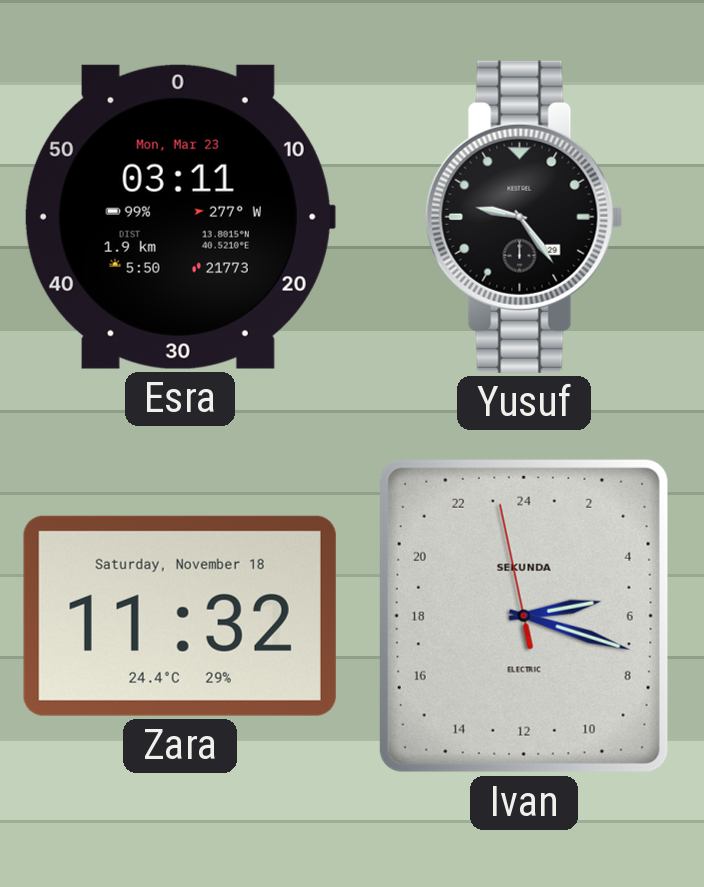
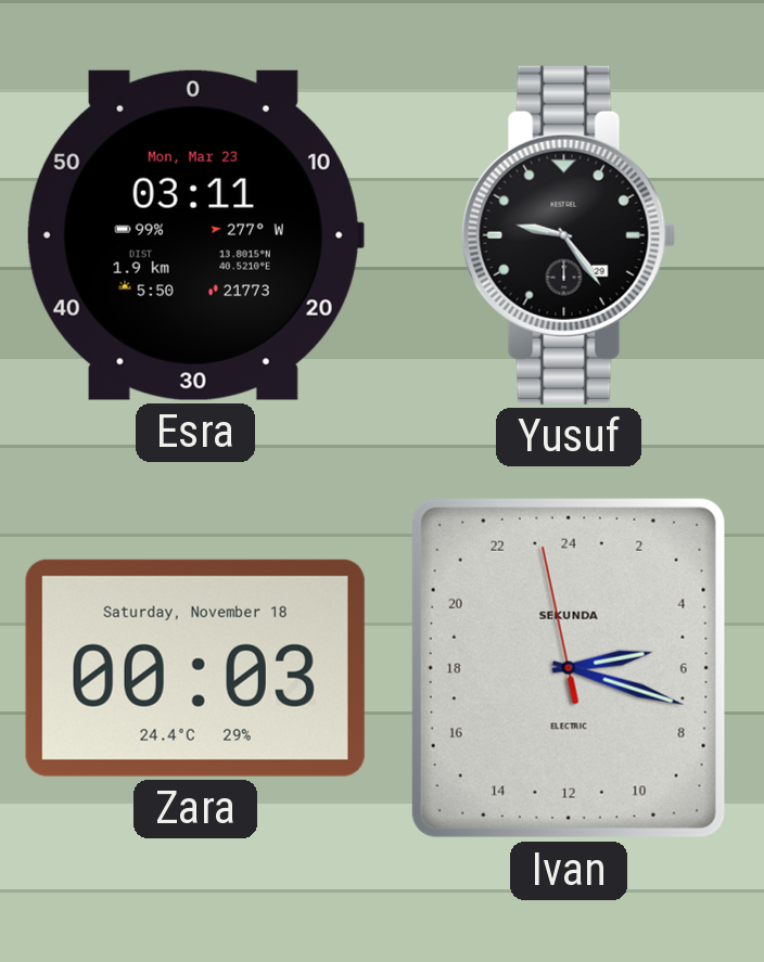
Zara: 11:32 -> 00:03 (195, 668)
